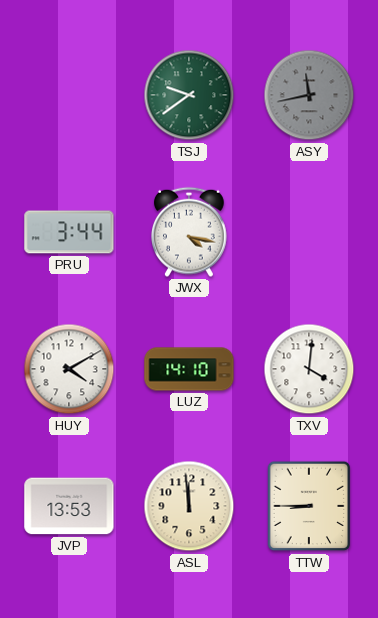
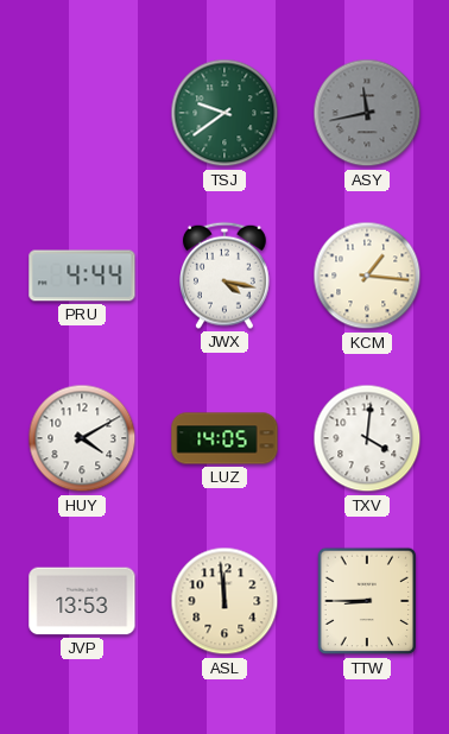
PRU: 3:44 -> 4:44 (82, 276)
KCM: none -> 1:16 (367, 276)
LUZ: 14:10 -> 14:05 (224, 438)
